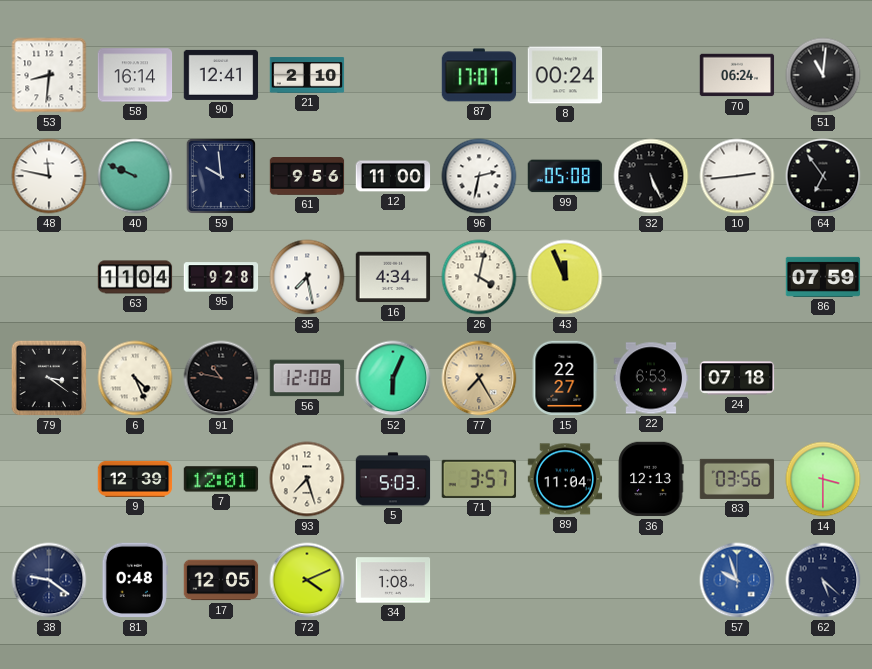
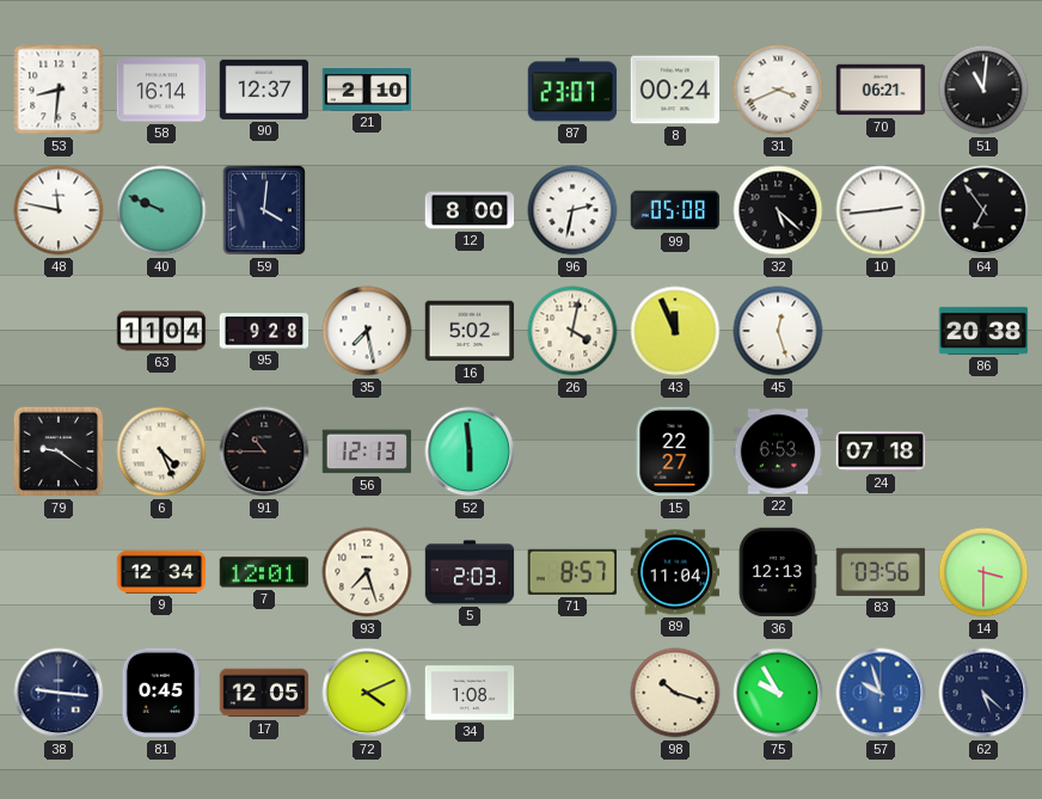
90: 12:41 -> 12:37 (264, 90)
87: 17:07 -> 23:07 (572, 90)
31: none -> 3:41 (778, 90)
70: 06:24 -> 06:21 (881, 90)
59: 9:59 -> 4:01 (264, 210)
61: 9:56 -> none (307, 177)
12: 11:00 -> 8:00 (470, 210)
32: 5:26 -> 5:22 (778, 210)
16: 4:34 -> 5:02 (470, 331)
45: none -> 12:27 (778, 331)
86: 07:59 -> 20:38 (983, 331)
79: 3:21 -> 9:21 (59, 451)
91: 10:47 -> 10:45 (264, 451)
56: 12:08 -> 12:13 (367, 451)
52: 6:04 -> 5:59 (470, 451)
77: 7:25 -> none (479, 378)
9: 12:39 -> 12:34 (161, 572)
5: 5:03 -> 2:03 (470, 572)
71: 3:57 -> 8:57 (571, 572)
38: 9:21 -> 9:16 (59, 693)
81: 0:48 -> 0:45 (161, 693)
98: none -> 10:18 (675, 693)
75: none -> 9:55 (778, 693)
